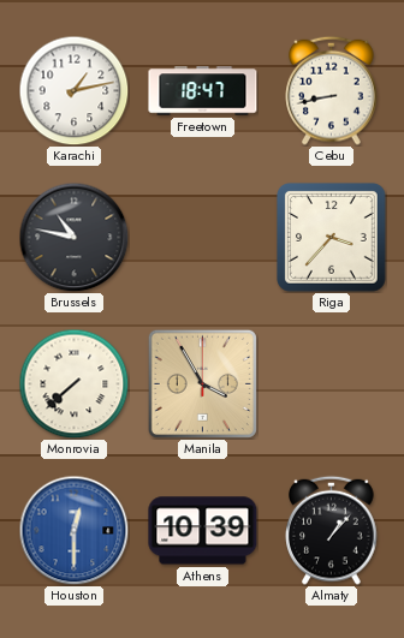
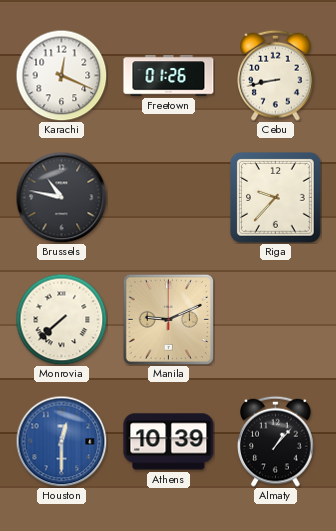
Karachi: 1:13 -> 12:19 (61, 75)
Freetown: 18:47 -> 01:26 (169, 76)
Riga: 3:37 -> 9:37 (276, 198)
Manila: 3:55 -> 9:11 (168, 319)
